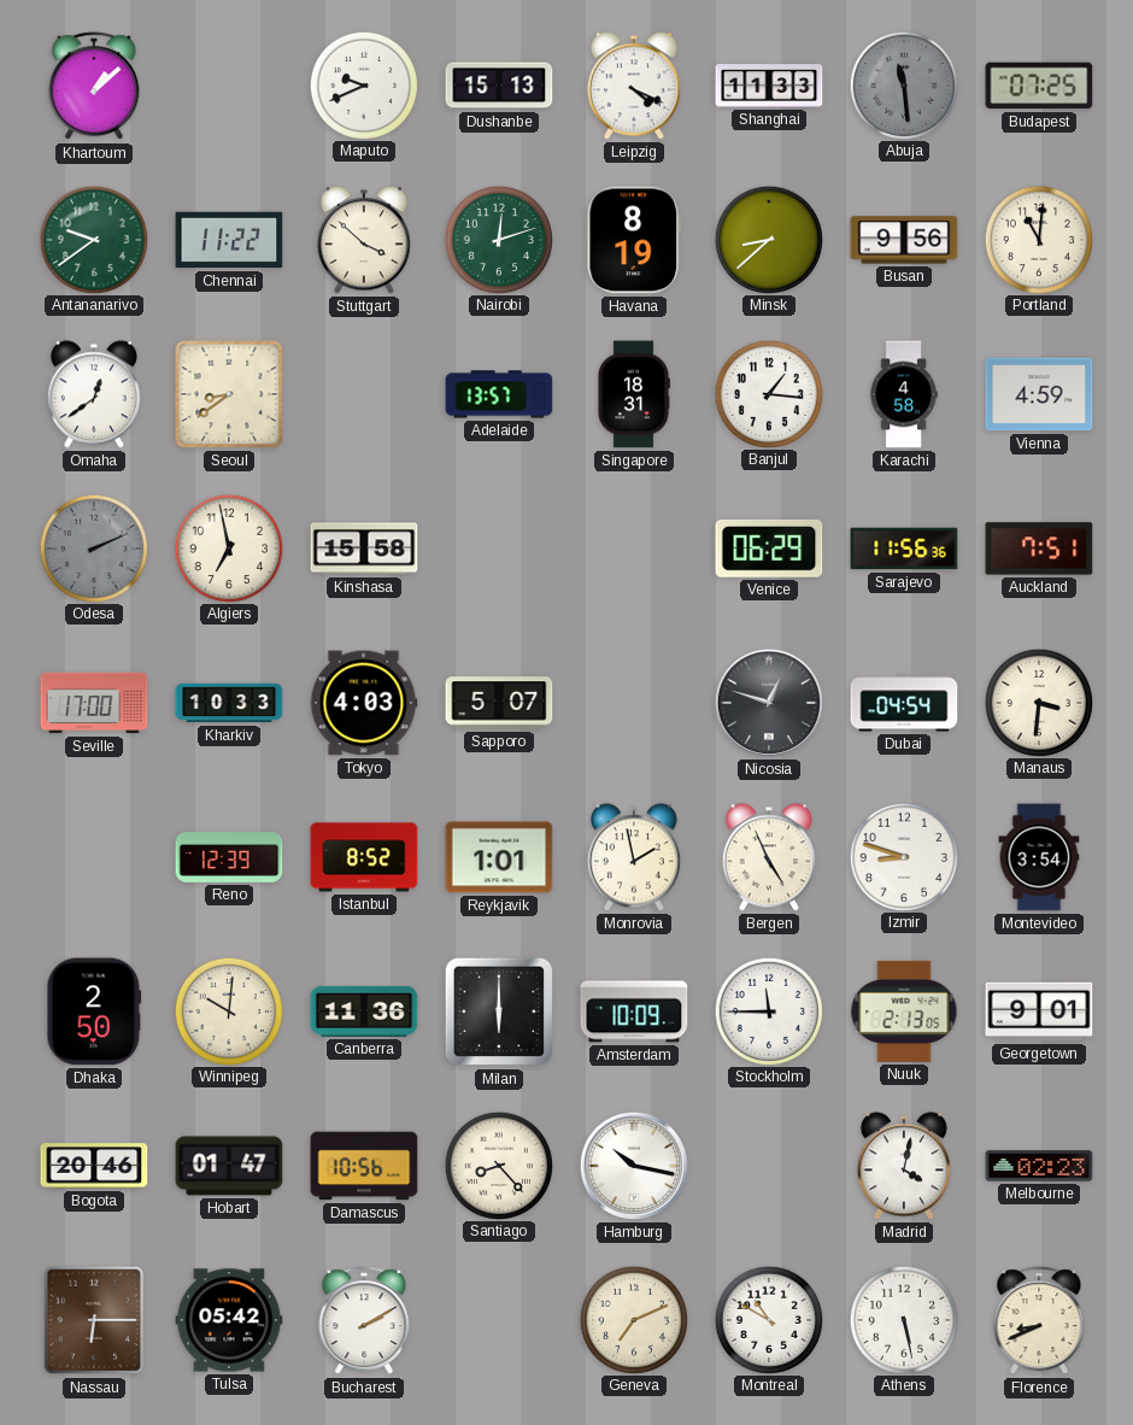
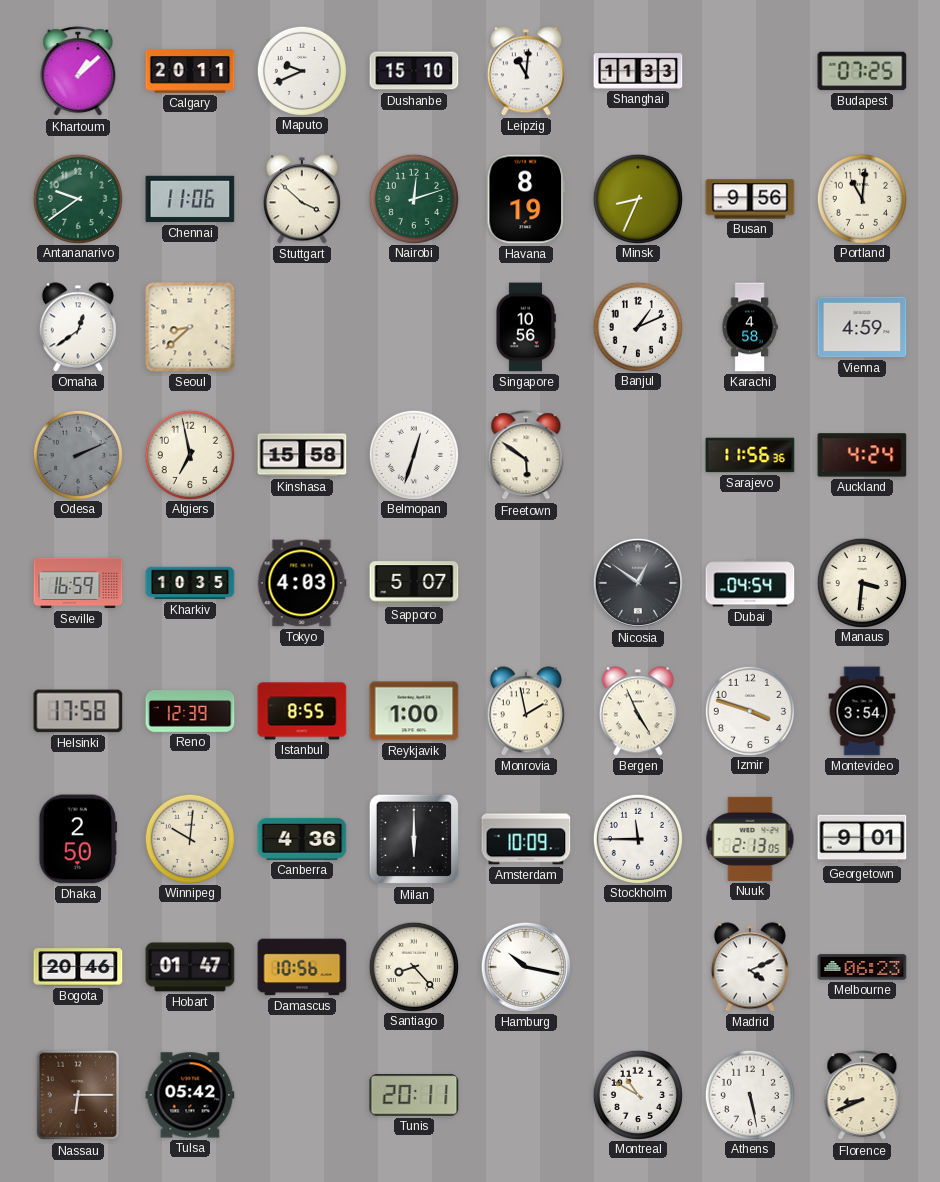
Calgary: none -> 20:11 (190, 71)
Dushanbe: 15:13 -> 15:10 (414, 71)
Leipzig: 4:19 -> 11:01 (526, 71)
Abuja: 11:29 -> none (903, 84)
Chennai: 11:22 -> 11:06 (190, 199)
Minsk: 8:38 -> 8:34 (637, 198)
Seoul: 8:39 -> 8:38 (190, 327)
Adelaide: 13:57 -> none (499, 394)
Singapore: 18:31 -> 10:56 (525, 327)
Banjul: 1:16 -> 1:11 (637, 326)
Belmopan: none -> 12:33 (413, 454)
Freetown: none -> 5:51 (526, 456)
Venice: 06:29 -> none (769, 549)
Auckland: 7:51 -> 4:24 (862, 455)
Seville: 17:00 -> 16:59 (78, 583)
Kharkiv: 10:33 -> 10:35 (190, 583)
Nicosia: 12:48 -> 12:51 (638, 583)
Helsinki: none -> 17:58 (78, 711)
Istanbul: 8:52 -> 8:55 (302, 711)
Reykjavik: 1:01 -> 1:00 (414, 711)
Izmir: 8:48 -> 3:48 (749, 710)
Canberra: 11:36 -> 4:36 (302, 839)
Madrid: 4:02 -> 4:11 (750, 967)
Melbourne: 02:23 -> 06:23 (862, 967)
Bucharest: 2:10 -> none (364, 1321)
Tunis: none -> 20:11 (414, 1095)
Geneva: 7:11 -> none (633, 1319)
